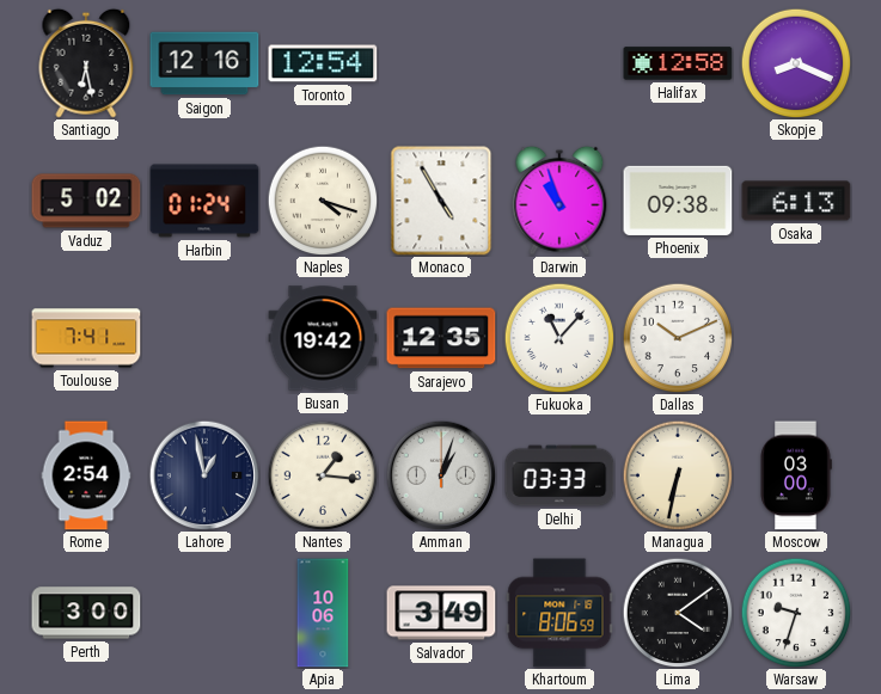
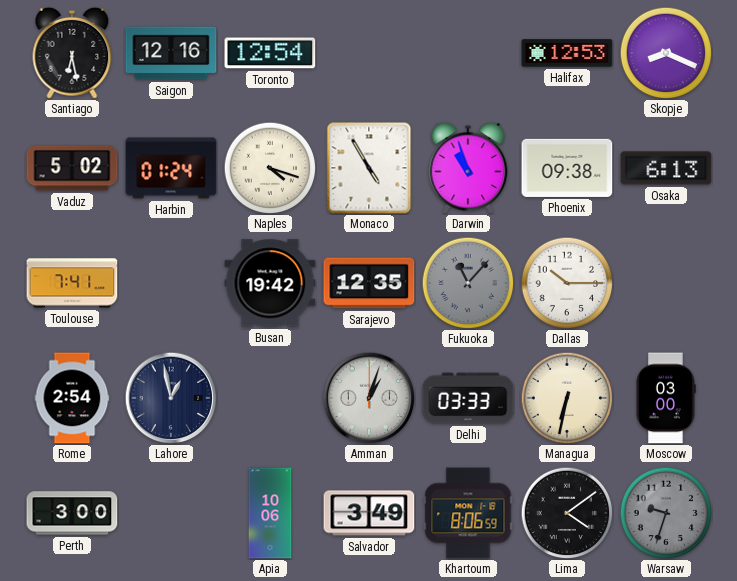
Halifax: 12:58 -> 12:53 (567, 53)
Fukuoka dial: white -> grey (468, 283)
Dallas: 10:11 -> 10:15 (567, 283)
Nantes: 1:16 -> none (323, 475)
Warsaw dial: white -> grey (666, 513)
